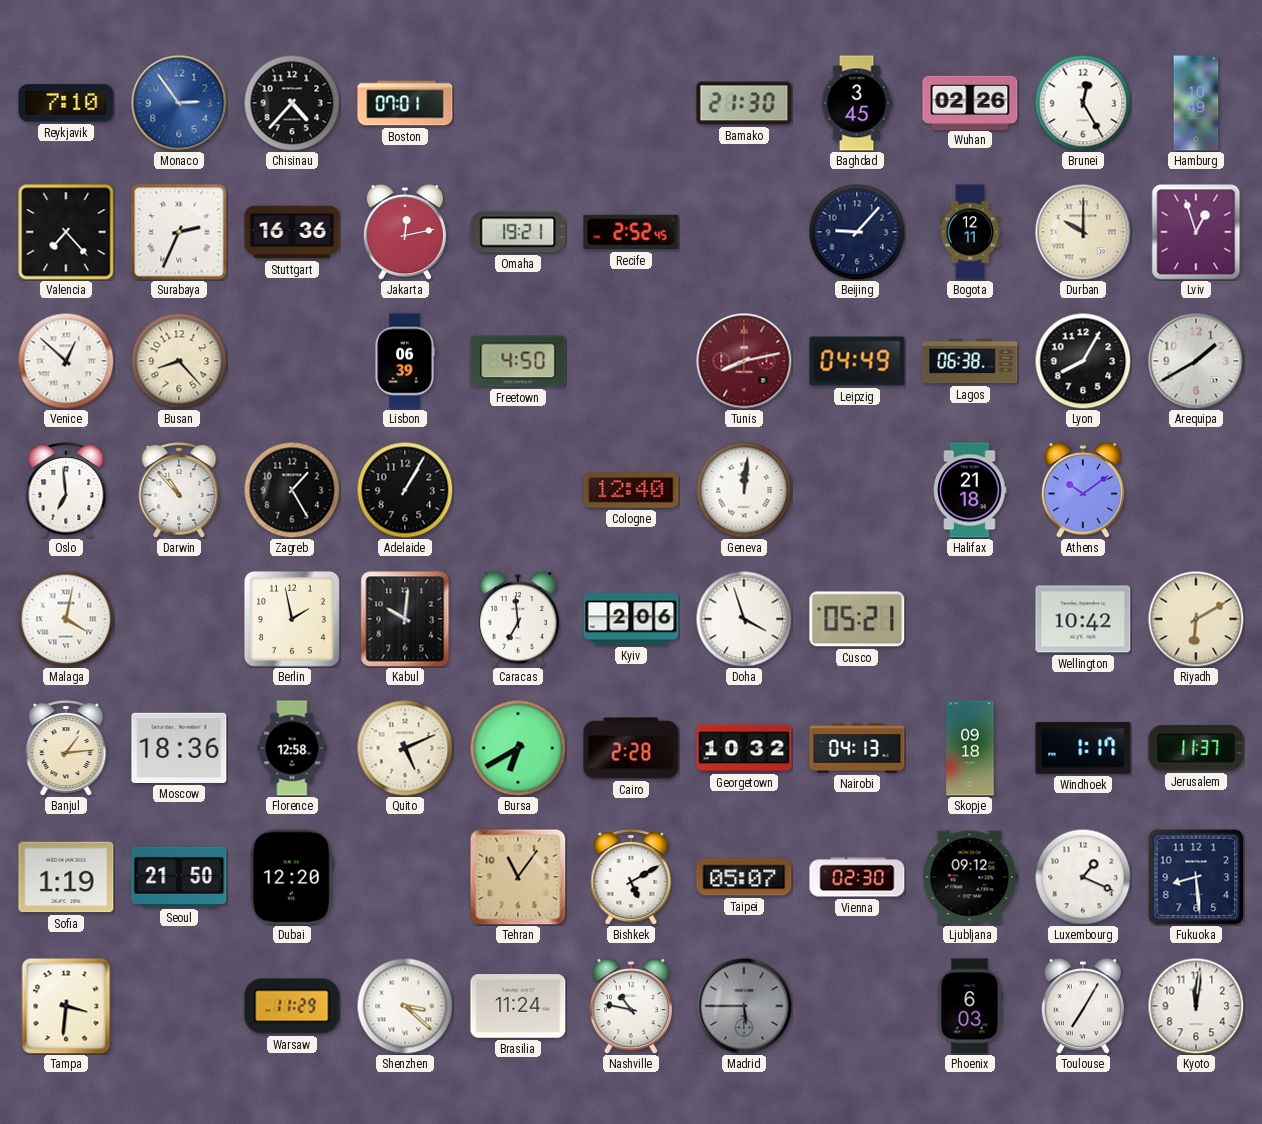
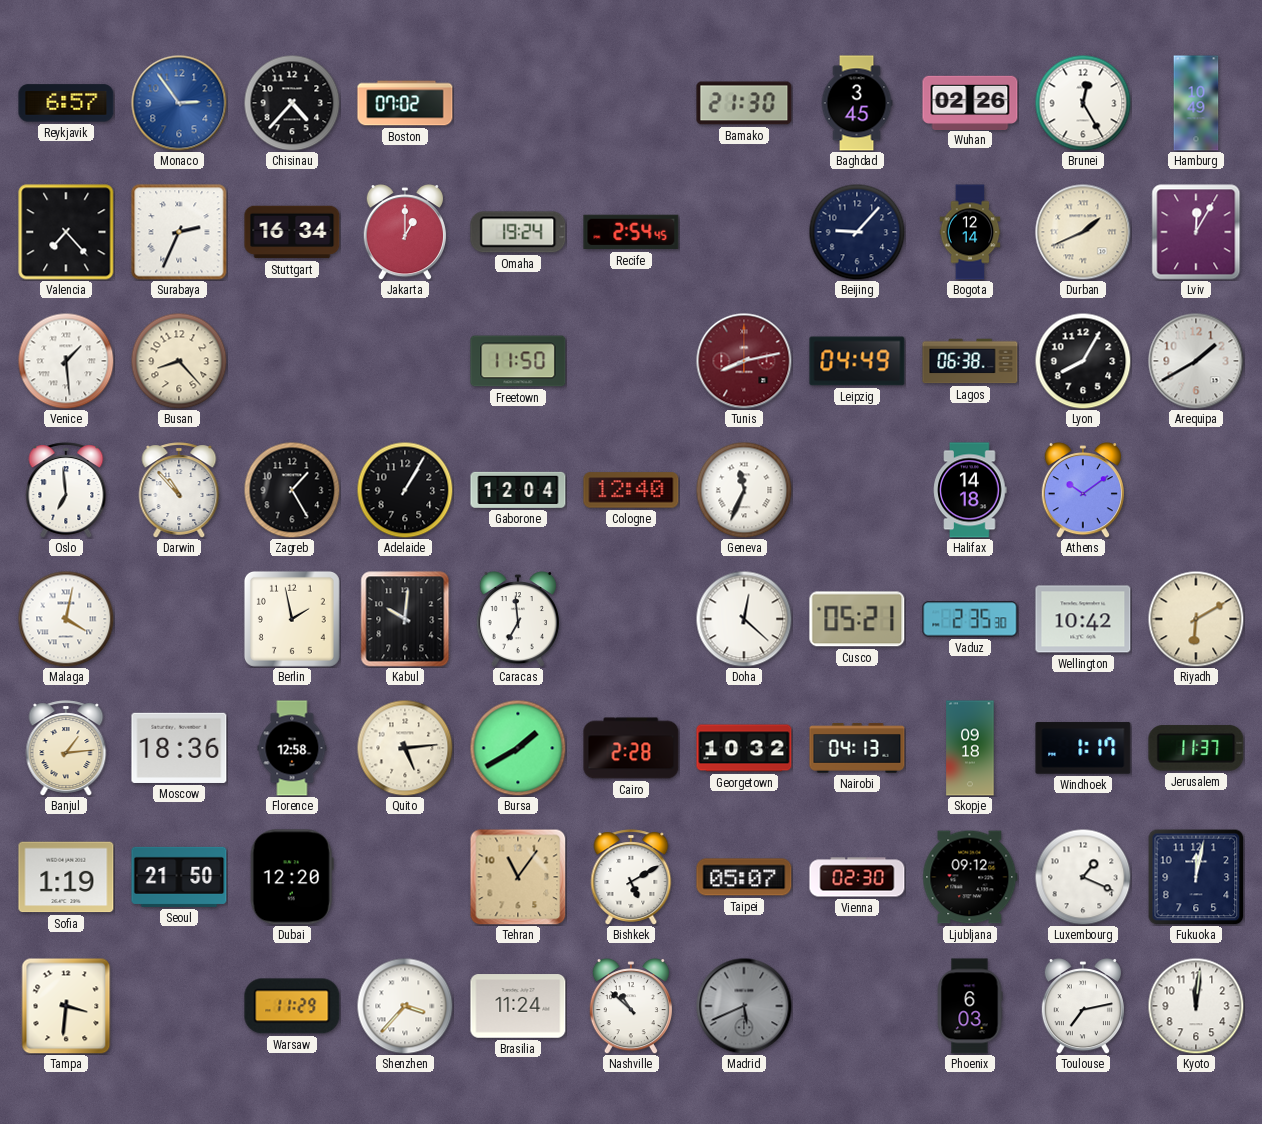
Reykjavik: 7:10 -> 6:57 (66, 103)
Boston: 07:01 -> 07:02 (405, 103)
Stuttgart: 16:36 -> 16:34 (292, 232)
Jakarta: 12:13 -> 1:00 (405, 232)
Omaha: 19:21 -> 19:24 (518, 232)
Recife: 2:52 -> 2:54 (631, 232)
Bogota: 12:11 -> 12:14 (970, 232)
Durban: 10:00 -> 1:41 (1083, 232)
Lviv: 12:57 -> 12:05 (1196, 232)
Venice: 12:52 -> 1:29 (66, 361)
Lisbon: 06:39 -> none (405, 361)
Freetown: 4:50 -> 11:50 (518, 361)
Gaborone: none -> 12:04 (518, 490)
Geneva: 12:01 -> 11:34 (744, 490)
Halifax: 21:18 -> 14:18 (970, 490)
Kyiv: 2:06 -> none (631, 619)
Doha: 3:57 -> 12:22 (744, 619)
Vaduz: none -> 2:35 (970, 619)
Quito: 5:11 -> 5:14 (405, 748)
Bursa: 6:40 -> 1:40 (518, 748)
Fukuoka: 8:29 -> 12:02 (1196, 877)
Shenzhen: 3:22 -> 3:37 (405, 1006)
Nashville: 10:47 -> 10:52 (631, 1006)
Madrid: 5:45 -> 5:41 (744, 1006)
Toulouse: 7:05 -> 7:13 (1083, 1006)
